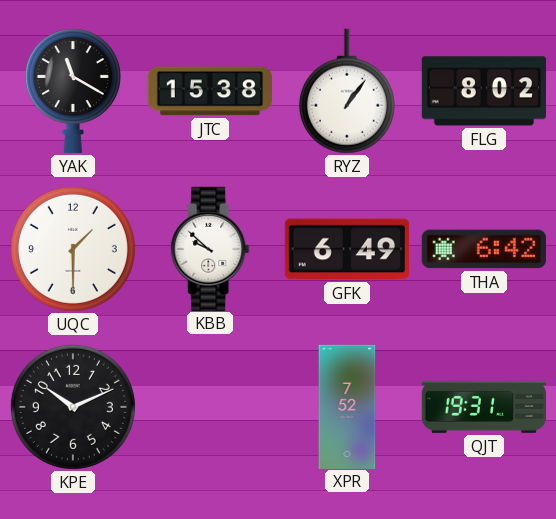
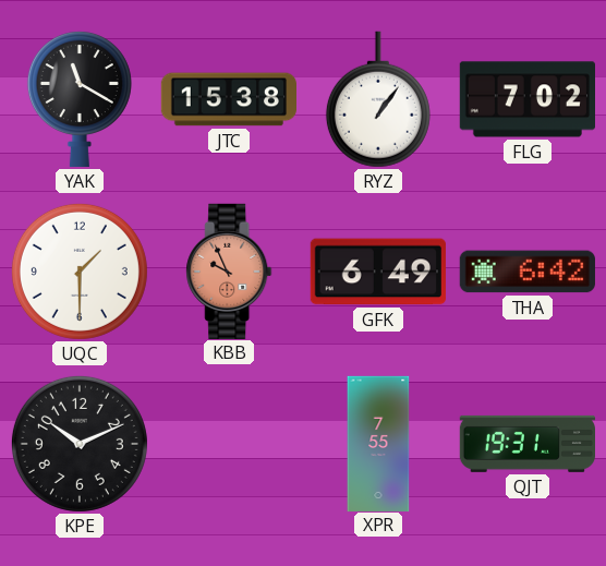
FLG: 8:02 -> 7:02 (526, 99)
KBB: 9:52 -> 9:56 (229, 270)
KBB dial: white -> salmon (229, 270)
XPR: 7:52 -> 7:55 (378, 443)
